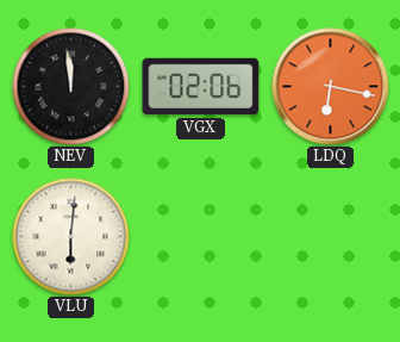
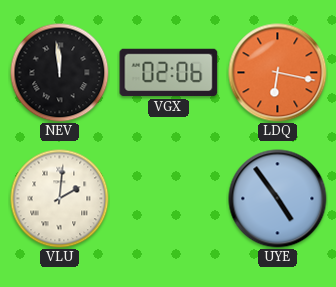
VLU: 6:01 -> 2:01 (60, 199)
UYE: none -> 4:54 (278, 199)
